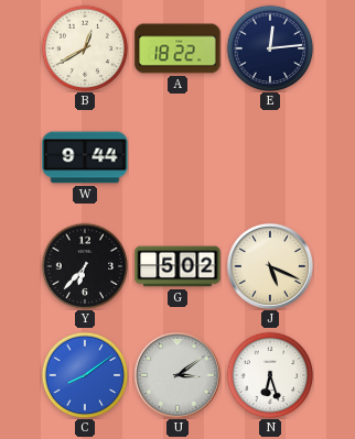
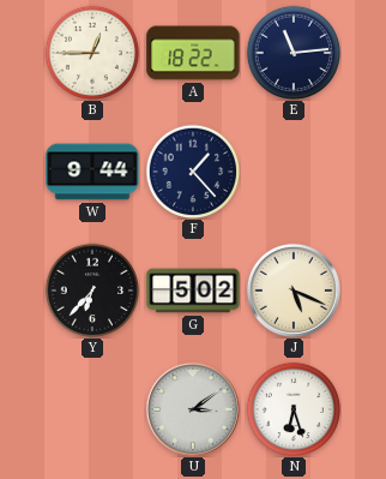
B: 12:40 -> 12:45 (92, 53)
E: 12:14 -> 11:14 (294, 53)
F: none -> 1:23 (193, 172)
C: 8:09 -> none (85, 375)
